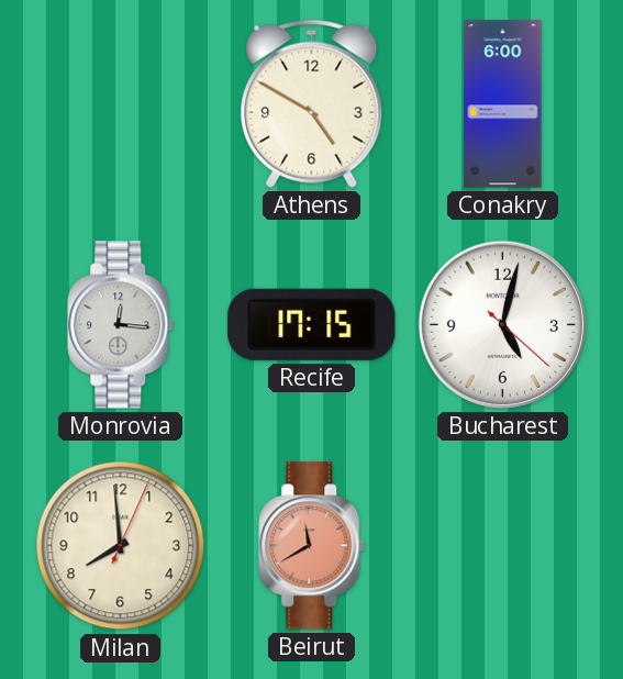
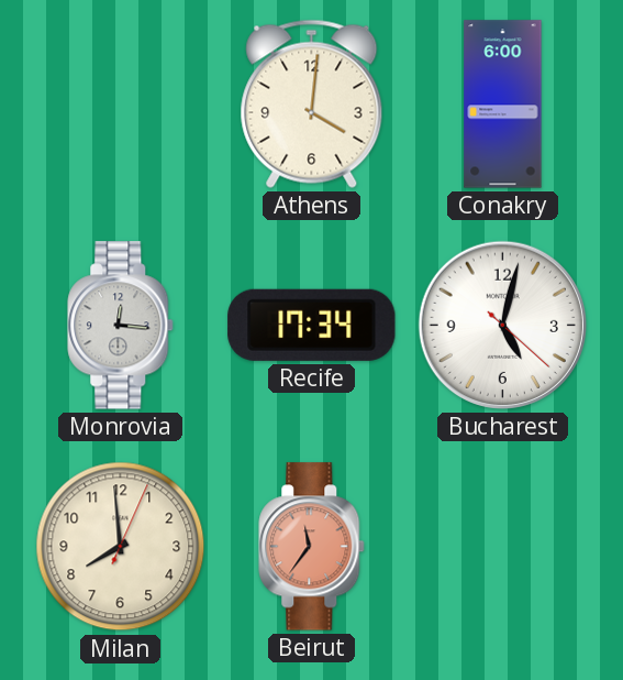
Athens: 4:50 -> 4:01 (312, 103)
Recife: 17:15 -> 17:34 (312, 325)
Beirut: 11:40 -> 11:36 (312, 547)
